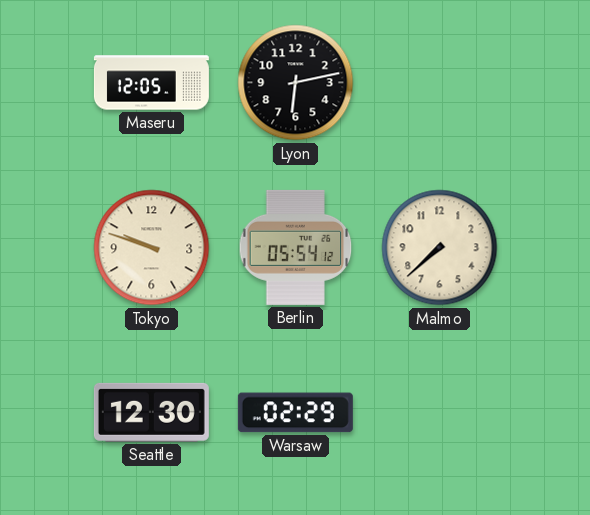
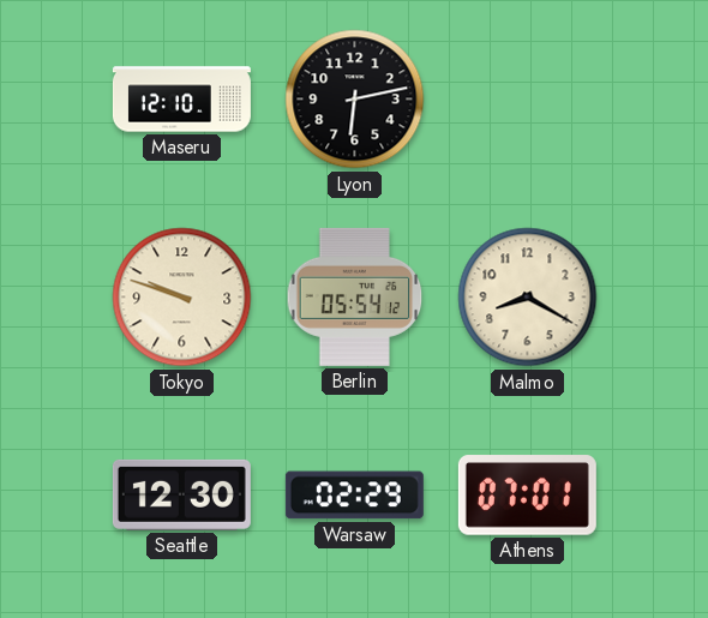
Maseru: 12:05 -> 12:10 (181, 100)
Malmo: 7:38 -> 8:20 (528, 298)
Athens: none -> 07:01 (527, 496)
